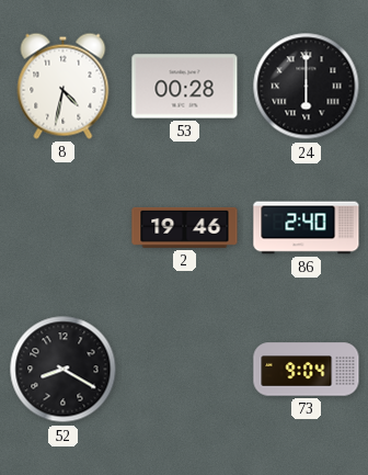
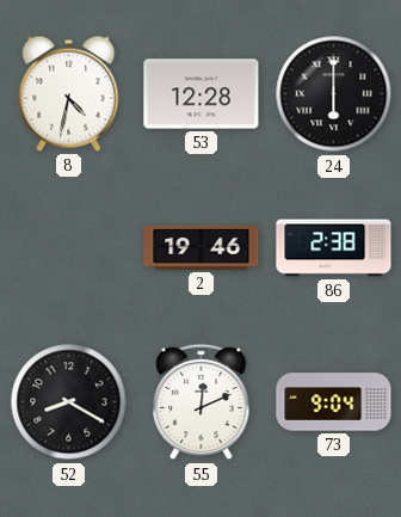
53: 00:28 -> 12:28 (202, 94)
86: 2:40 -> 2:38 (334, 248)
55: none -> 12:11 (202, 402)
